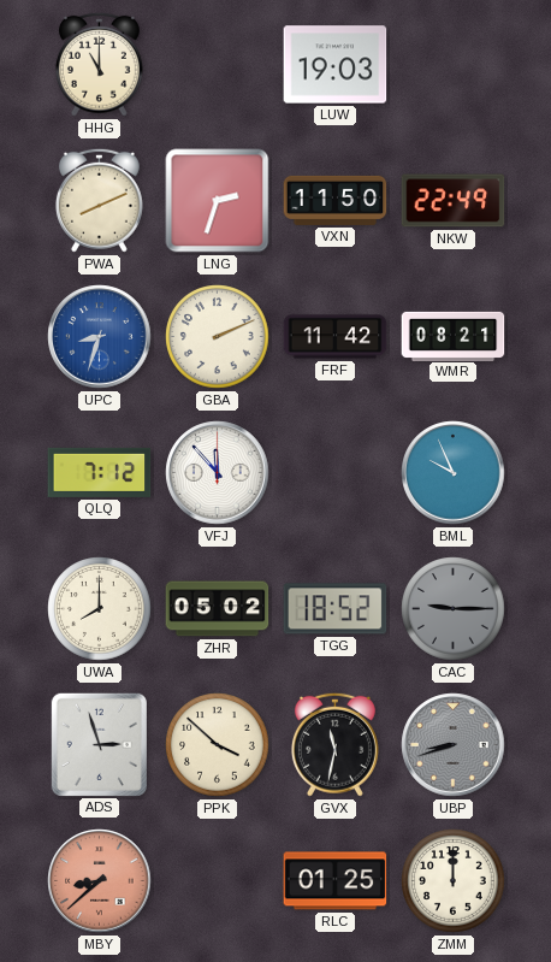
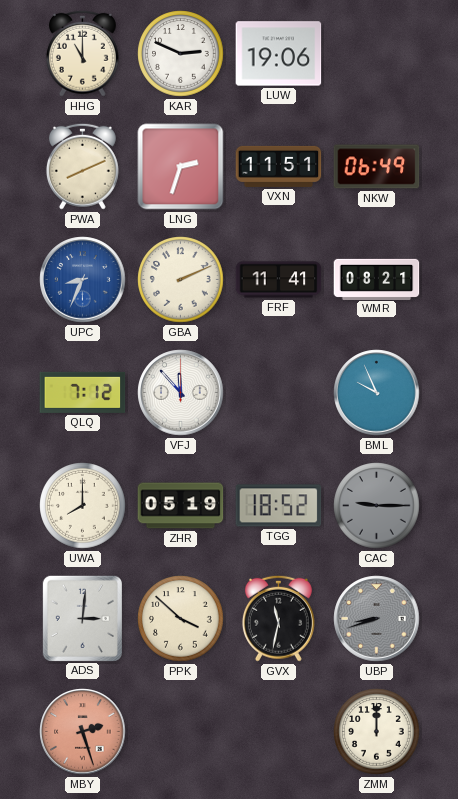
KAR: none -> 2:49 (181, 54)
LUW: 19:03 -> 19:06 (279, 54)
VXN: 11:50 -> 11:51 (279, 166)
NKW: 22:49 -> 06:49 (377, 167)
UPC: 8:33 -> 8:34 (83, 280)
FRF: 11:42 -> 11:41 (279, 280)
ZHR: 05:02 -> 05:19 (181, 506)
ADS: 2:57 -> 3:01 (82, 618)
MBY: 8:38 -> 2:27 (83, 732)
RLC: 01:25 -> none (336, 881)
